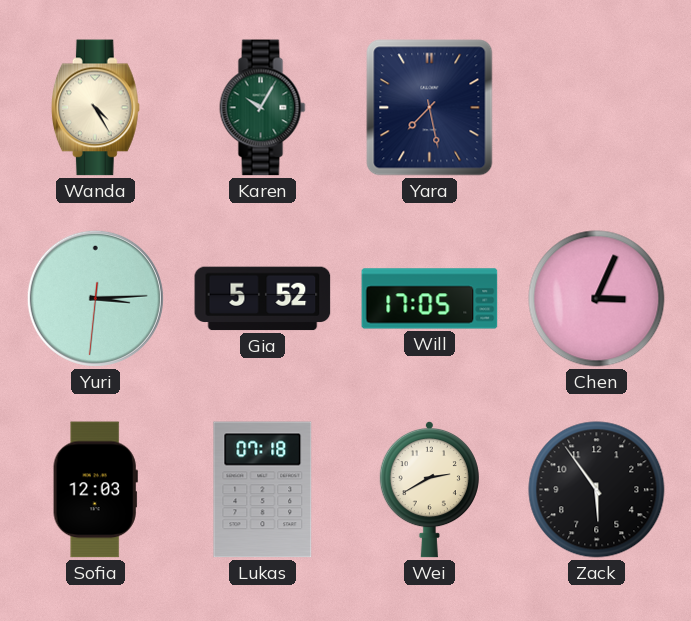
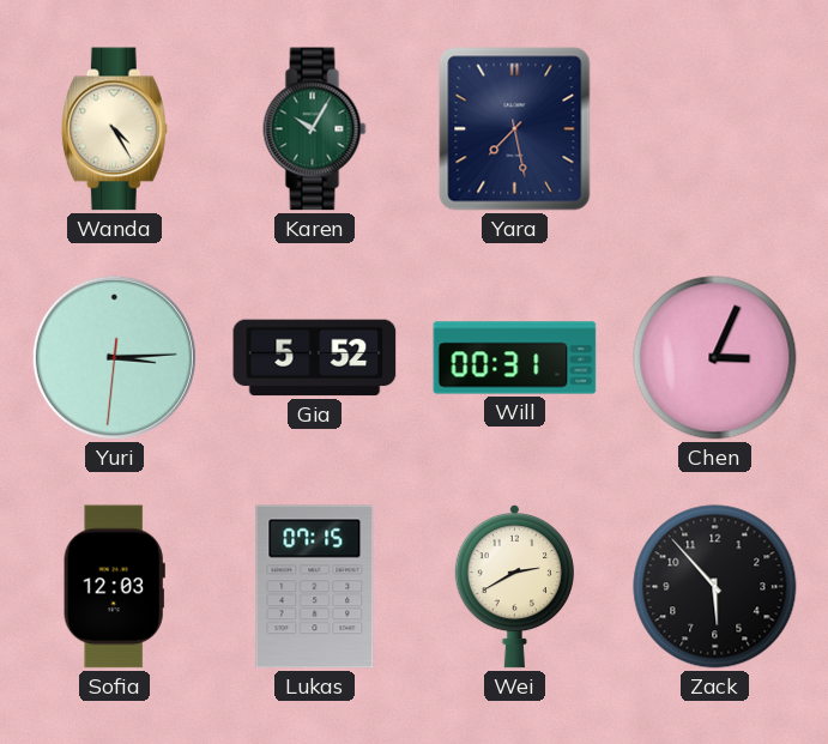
Will: 17:05 -> 00:31 (515, 358)
Lukas: 07:18 -> 07:15 (315, 587)
Zack: 5:54 -> 5:53 (715, 587)
